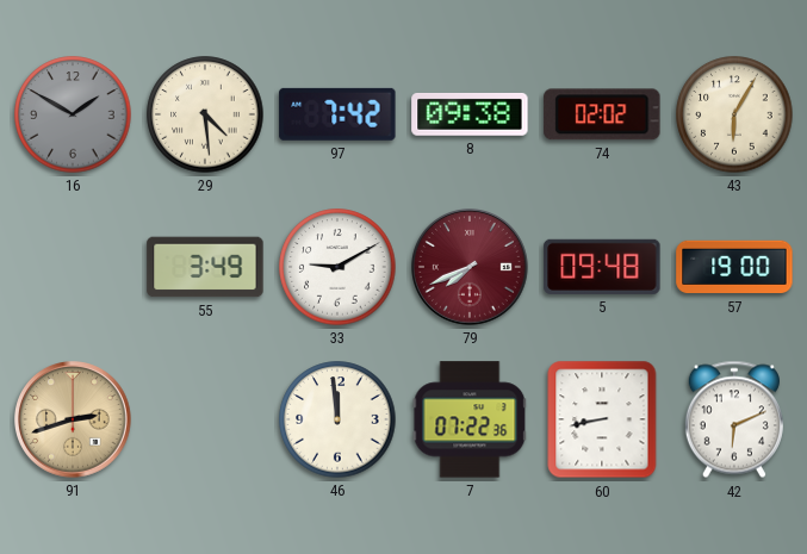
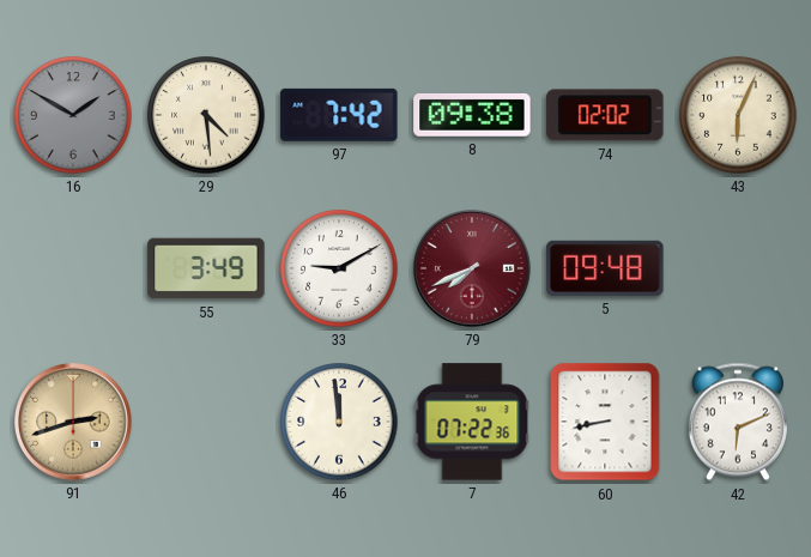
43: 6:05 -> 6:04 (738, 115)
57: 19:00 -> none (734, 267)
